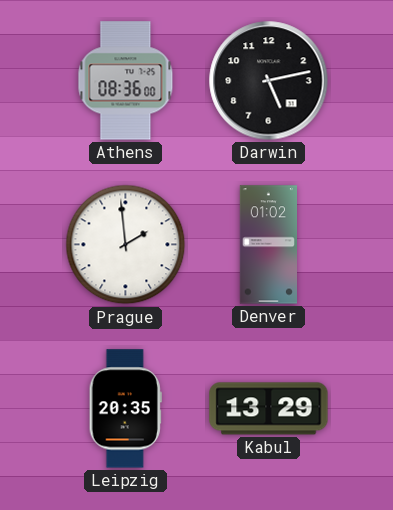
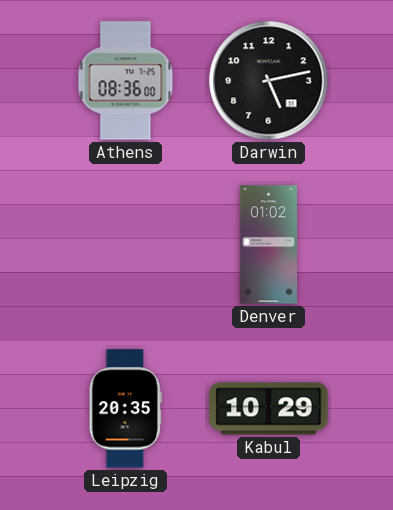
Prague: 1:59 -> none (126, 245)
Kabul: 13:29 -> 10:29 (269, 409)
